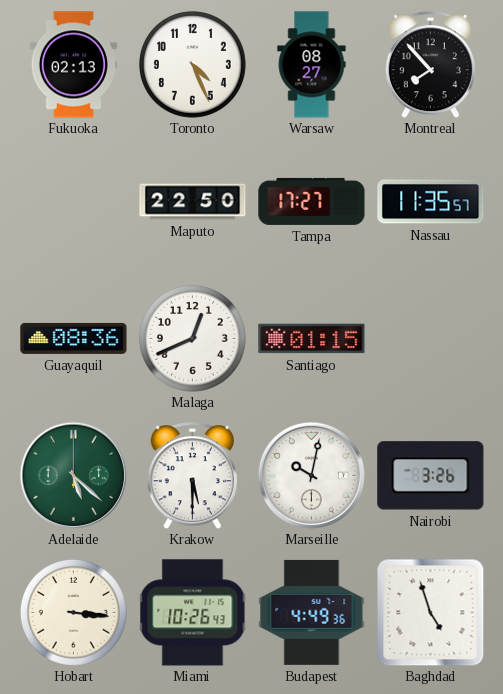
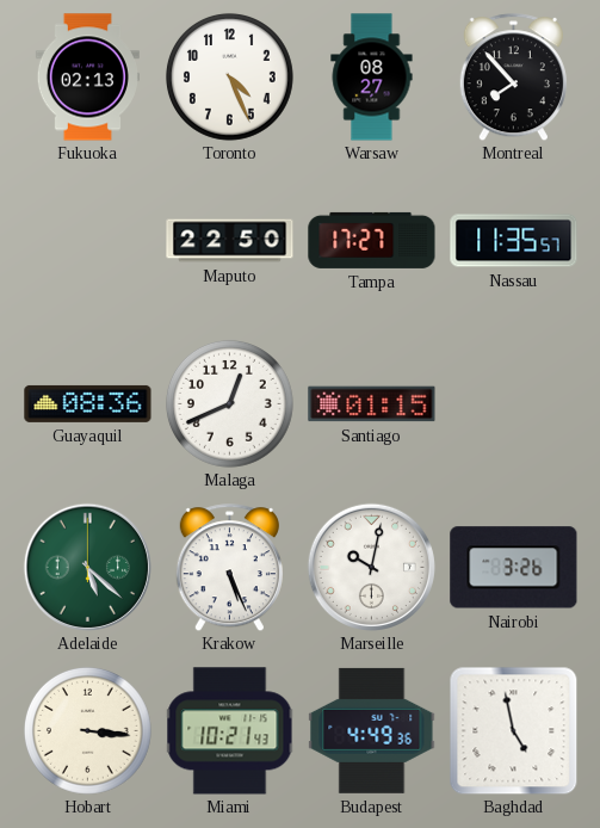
Krakow: 5:30 -> 5:26 (229, 568)
Miami: 10:26 -> 10:21 (229, 731)
Baghdad: 4:57 -> 4:58 (513, 730)
